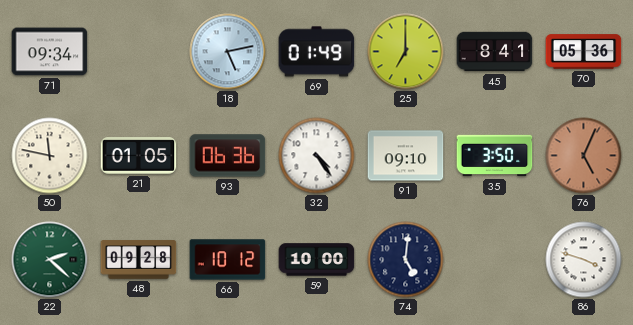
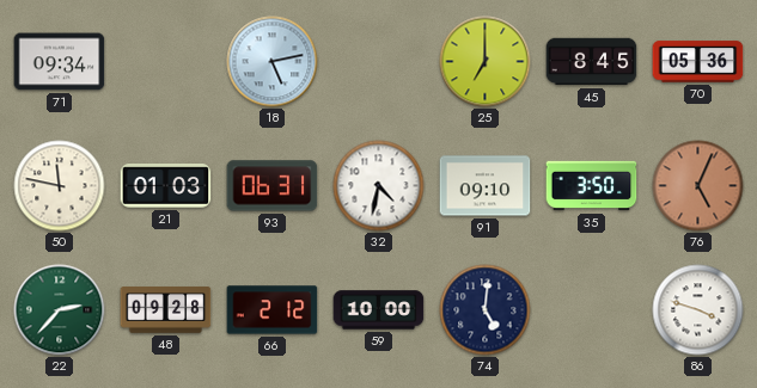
69: 01:49 -> none (317, 52)
45: 8:41 -> 8:45 (592, 62)
21: 01:05 -> 01:03 (166, 186)
93: 06:36 -> 06:31 (273, 186)
32: 4:24 -> 4:32 (379, 186)
22: 2:22 -> 2:37 (60, 310)
66: 10:12 -> 2:12 (273, 310)
